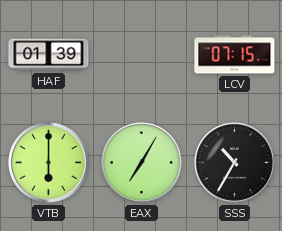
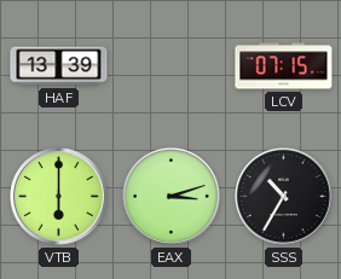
HAF: 01:39 -> 13:39 (59, 66)
EAX: 7:05 -> 3:12 (172, 197)
